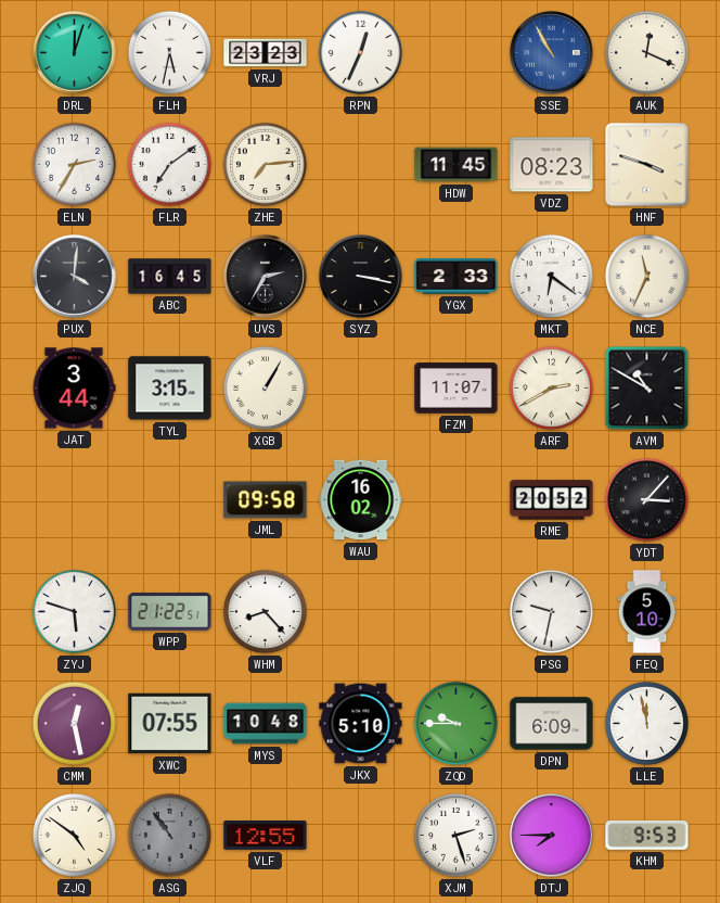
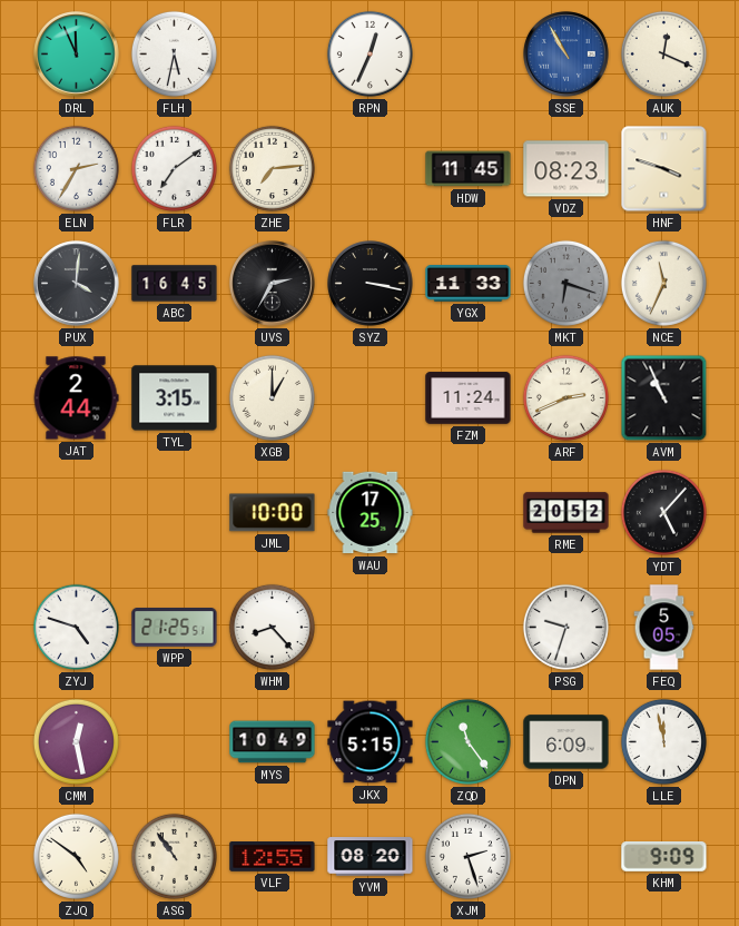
DRL: 12:03 -> 11:56 (77, 55)
VRJ: 23:23 -> none (266, 53)
YGX: 2:33 -> 11:33 (469, 284)
MKT: 6:21 -> 6:18 (565, 283)
MKT dial: white -> grey (565, 283)
JAT: 3:44 -> 2:44 (76, 398)
XGB: 1:05 -> 1:00 (272, 397)
FZM: 11:07 -> 11:24 (469, 398)
ARF: 2:40 -> 2:41 (565, 397)
AVM: 10:50 -> 10:56 (664, 398)
JML: 09:58 -> 10:00 (273, 513)
WAU: 16:02 -> 17:25 (371, 513)
YDT: 3:07 -> 5:07 (663, 512)
ZYJ: 5:48 -> 4:48 (76, 627)
WPP: 21:22 -> 21:25 (175, 628)
PSG: 9:32 -> 9:33 (565, 627)
FEQ: 5:10 -> 5:05 (664, 628)
XWC: 07:55 -> none (170, 724)
MYS: 10:48 -> 10:49 (273, 742)
JKX: 5:10 -> 5:15 (371, 742)
ZQD: 9:45 -> 11:24 (467, 741)
ASG dial: grey -> cream (174, 856)
YVM: none -> 08:20 (371, 857)
DTJ: 7:45 -> none (552, 836)
KHM: 9:53 -> 9:09 (664, 857)
